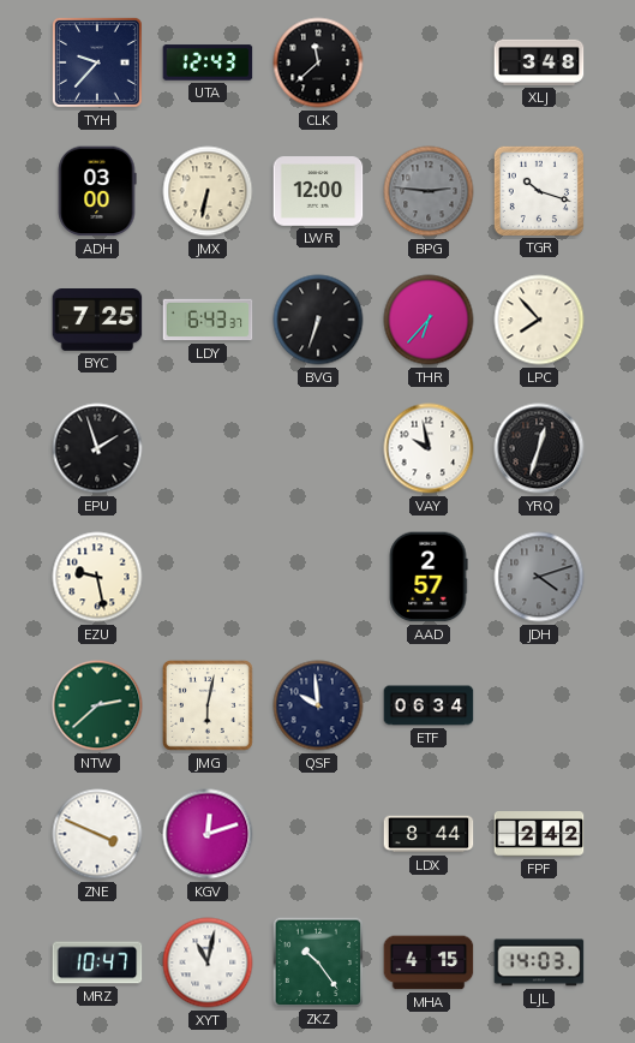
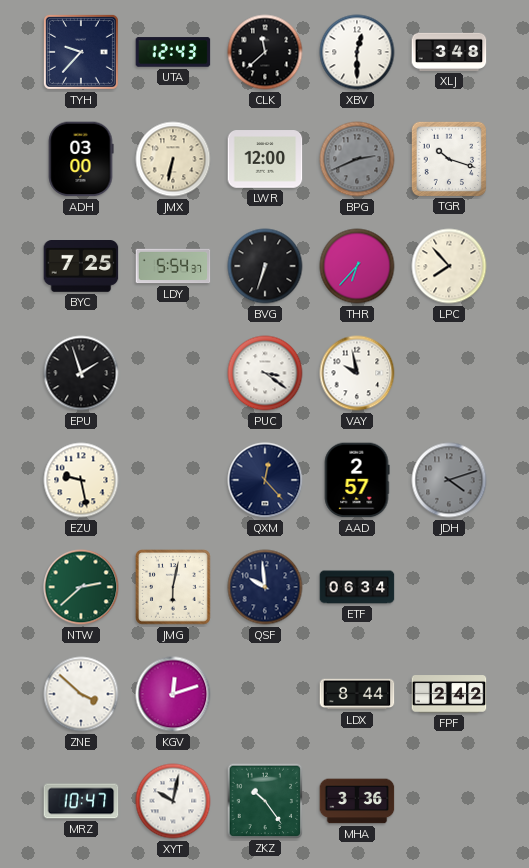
XBV: none -> 12:30 (357, 52)
BPG: 2:46 -> 2:41 (357, 159)
LDY: 6:43 -> 5:54 (173, 266)
PUC: none -> 3:21 (265, 373)
YRQ: 12:33 -> none (539, 448)
QXM: none -> 12:23 (265, 480)
ZNE: 3:49 -> 3:52 (81, 694)
XYT: 11:02 -> 10:02 (173, 801)
MHA: 4:15 -> 3:36 (357, 801)
LJL: 14:03 -> none (539, 962)
